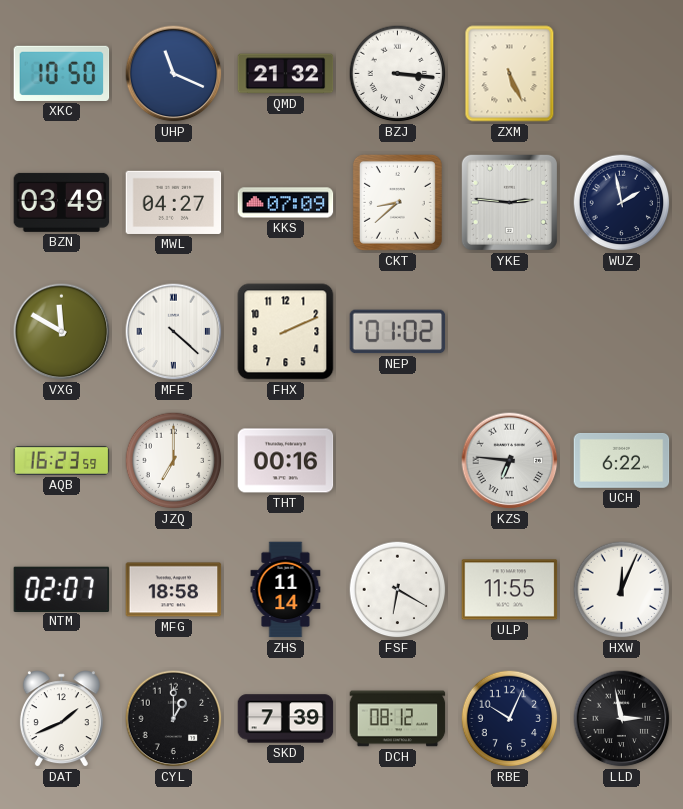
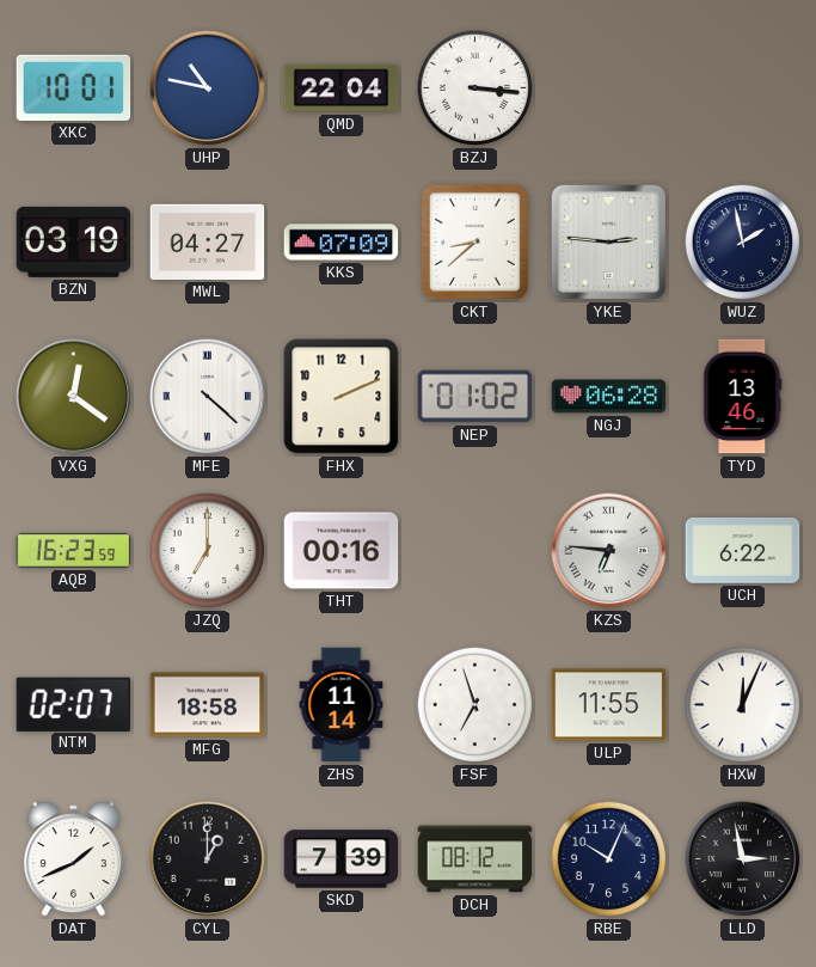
XKC: 10:50 -> 10:01 (74, 87)
UHP: 11:19 -> 10:47 (208, 88)
QMD: 21:32 -> 22:04 (342, 88)
ZXM: 5:26 -> none (510, 74)
BZN: 03:49 -> 03:19 (74, 241)
VXG: 11:50 -> 12:21 (74, 397)
NGJ: none -> 06:28 (609, 397)
TYD: none -> 13:46 (743, 397)
FSF: 6:20 -> 6:57 (476, 705)
